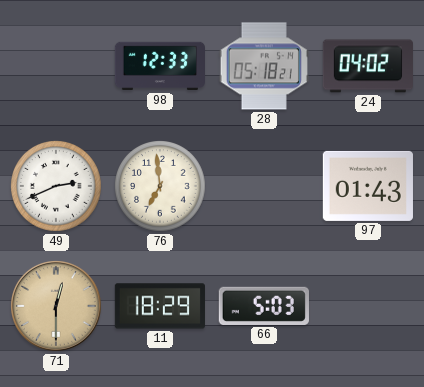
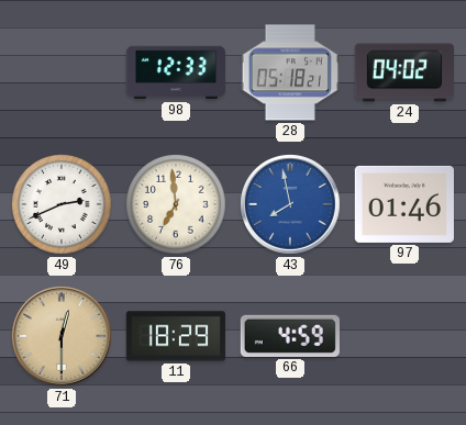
43: none -> 7:58 (291, 205)
97: 01:43 -> 01:46 (404, 204)
66: 5:03 -> 4:59 (290, 336)
